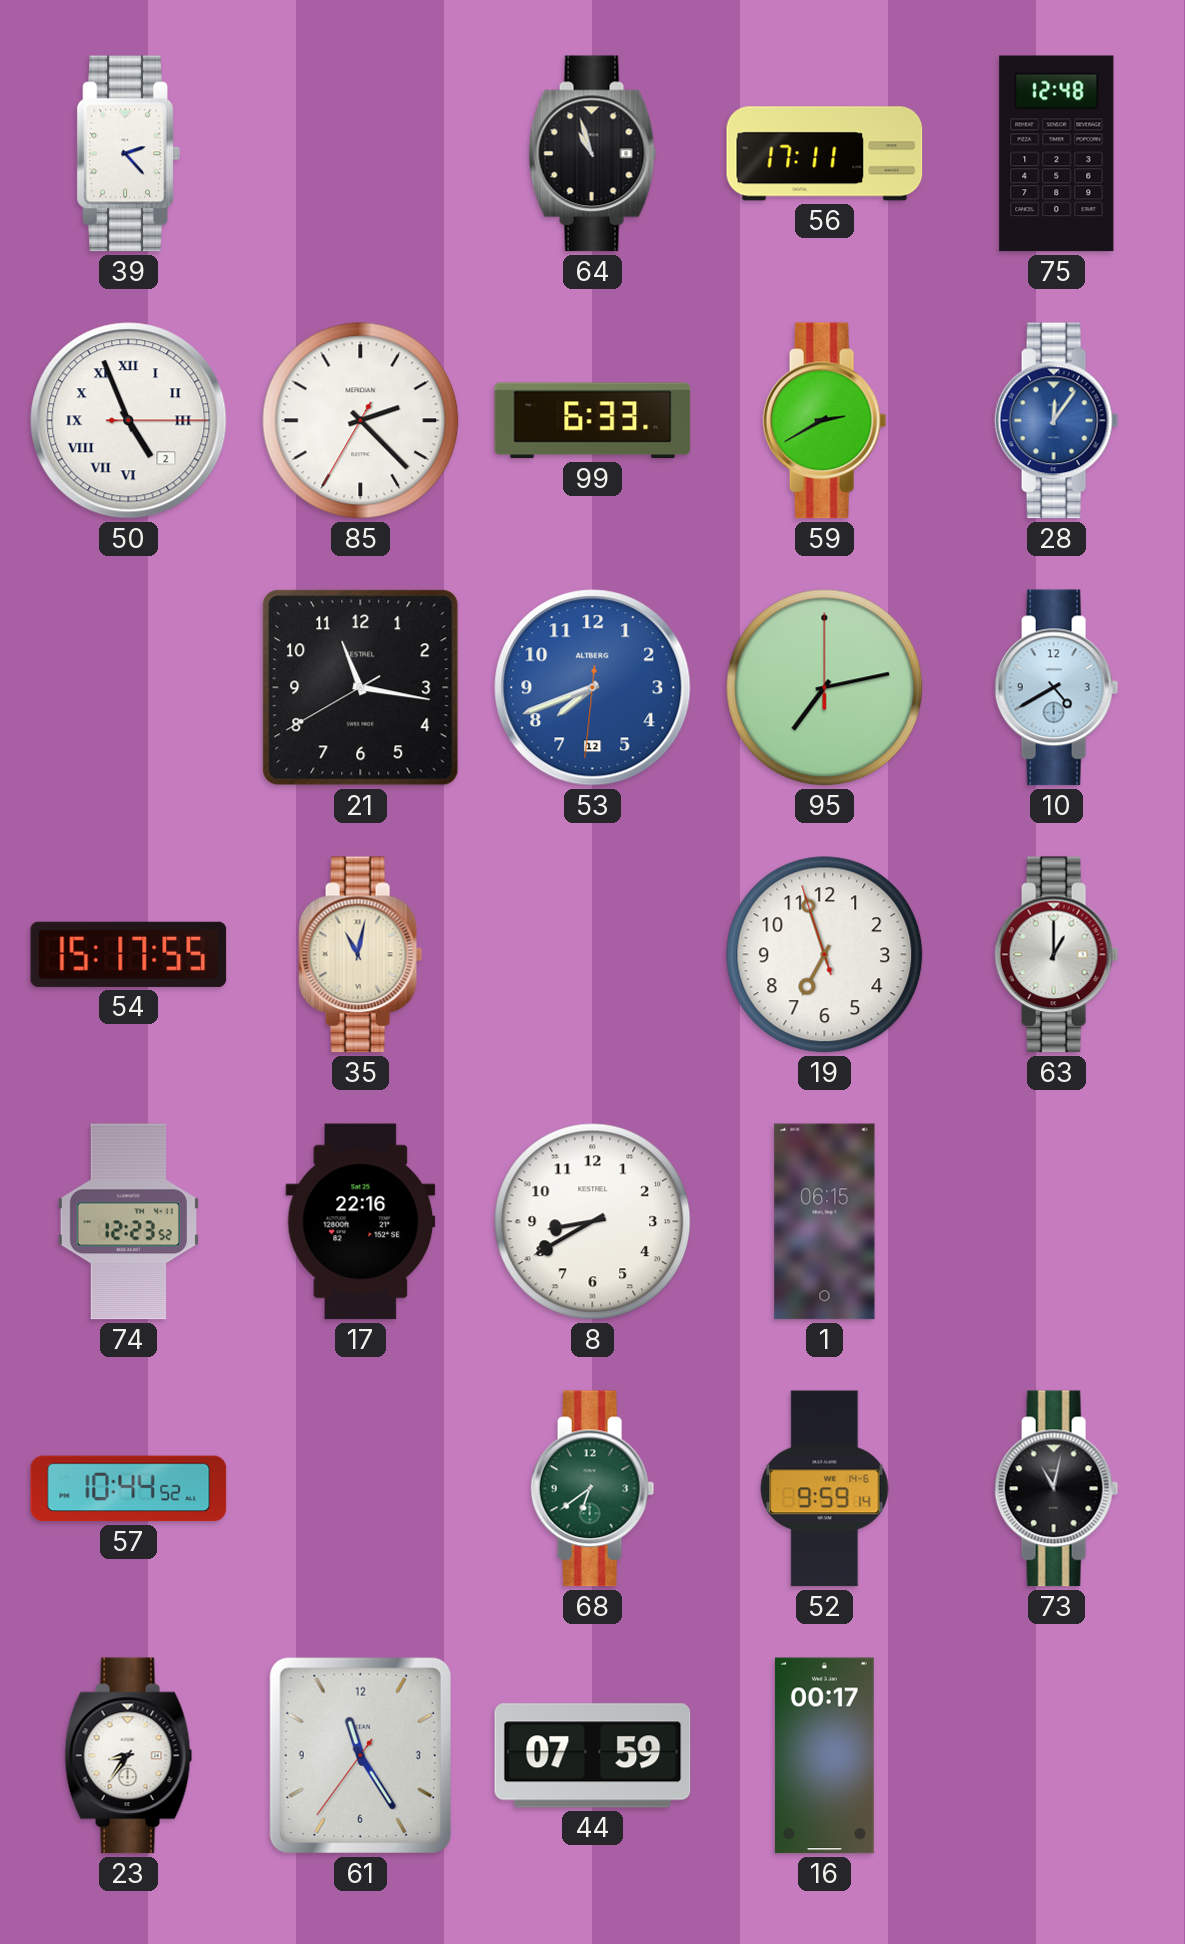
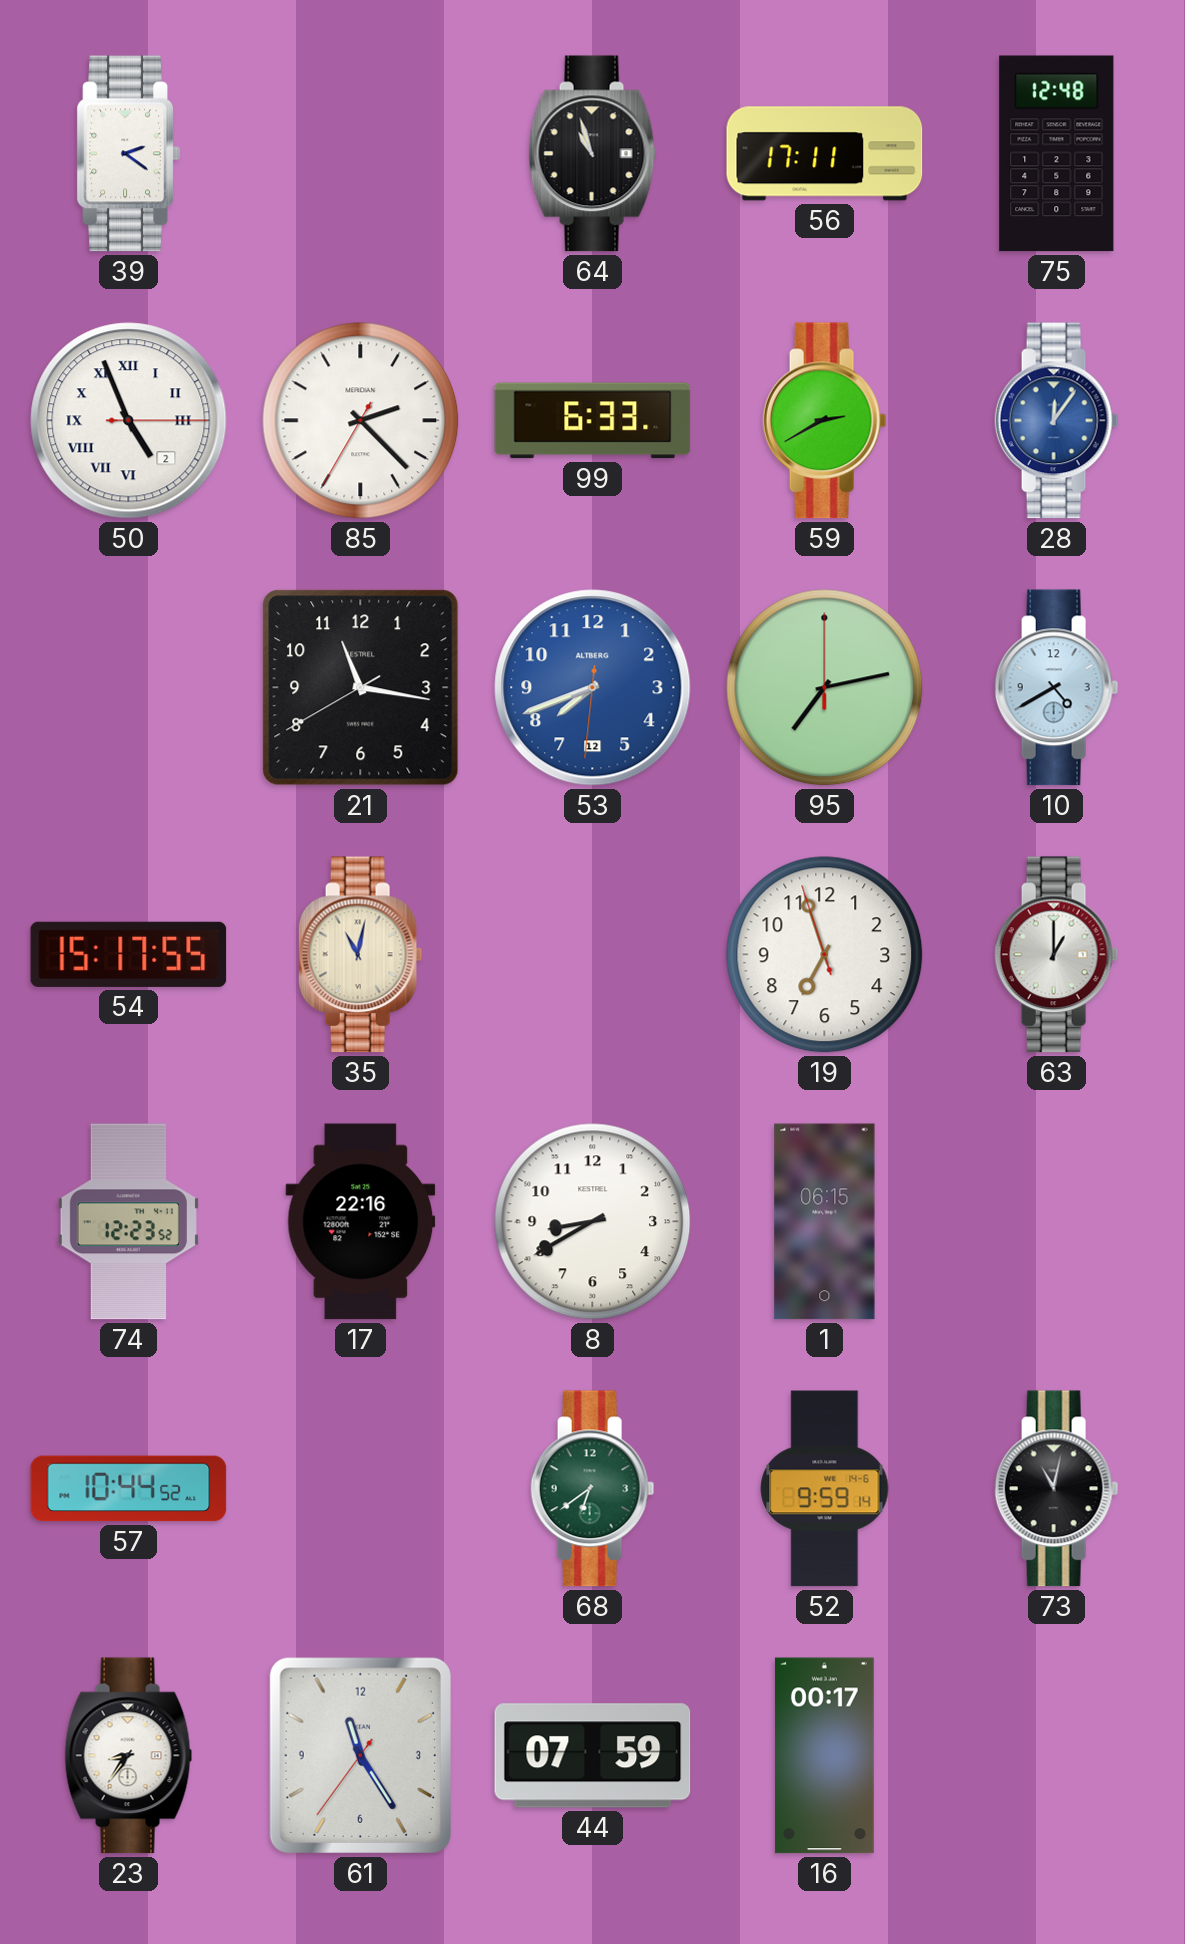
39: 2:23 -> 2:21 (128, 154)
